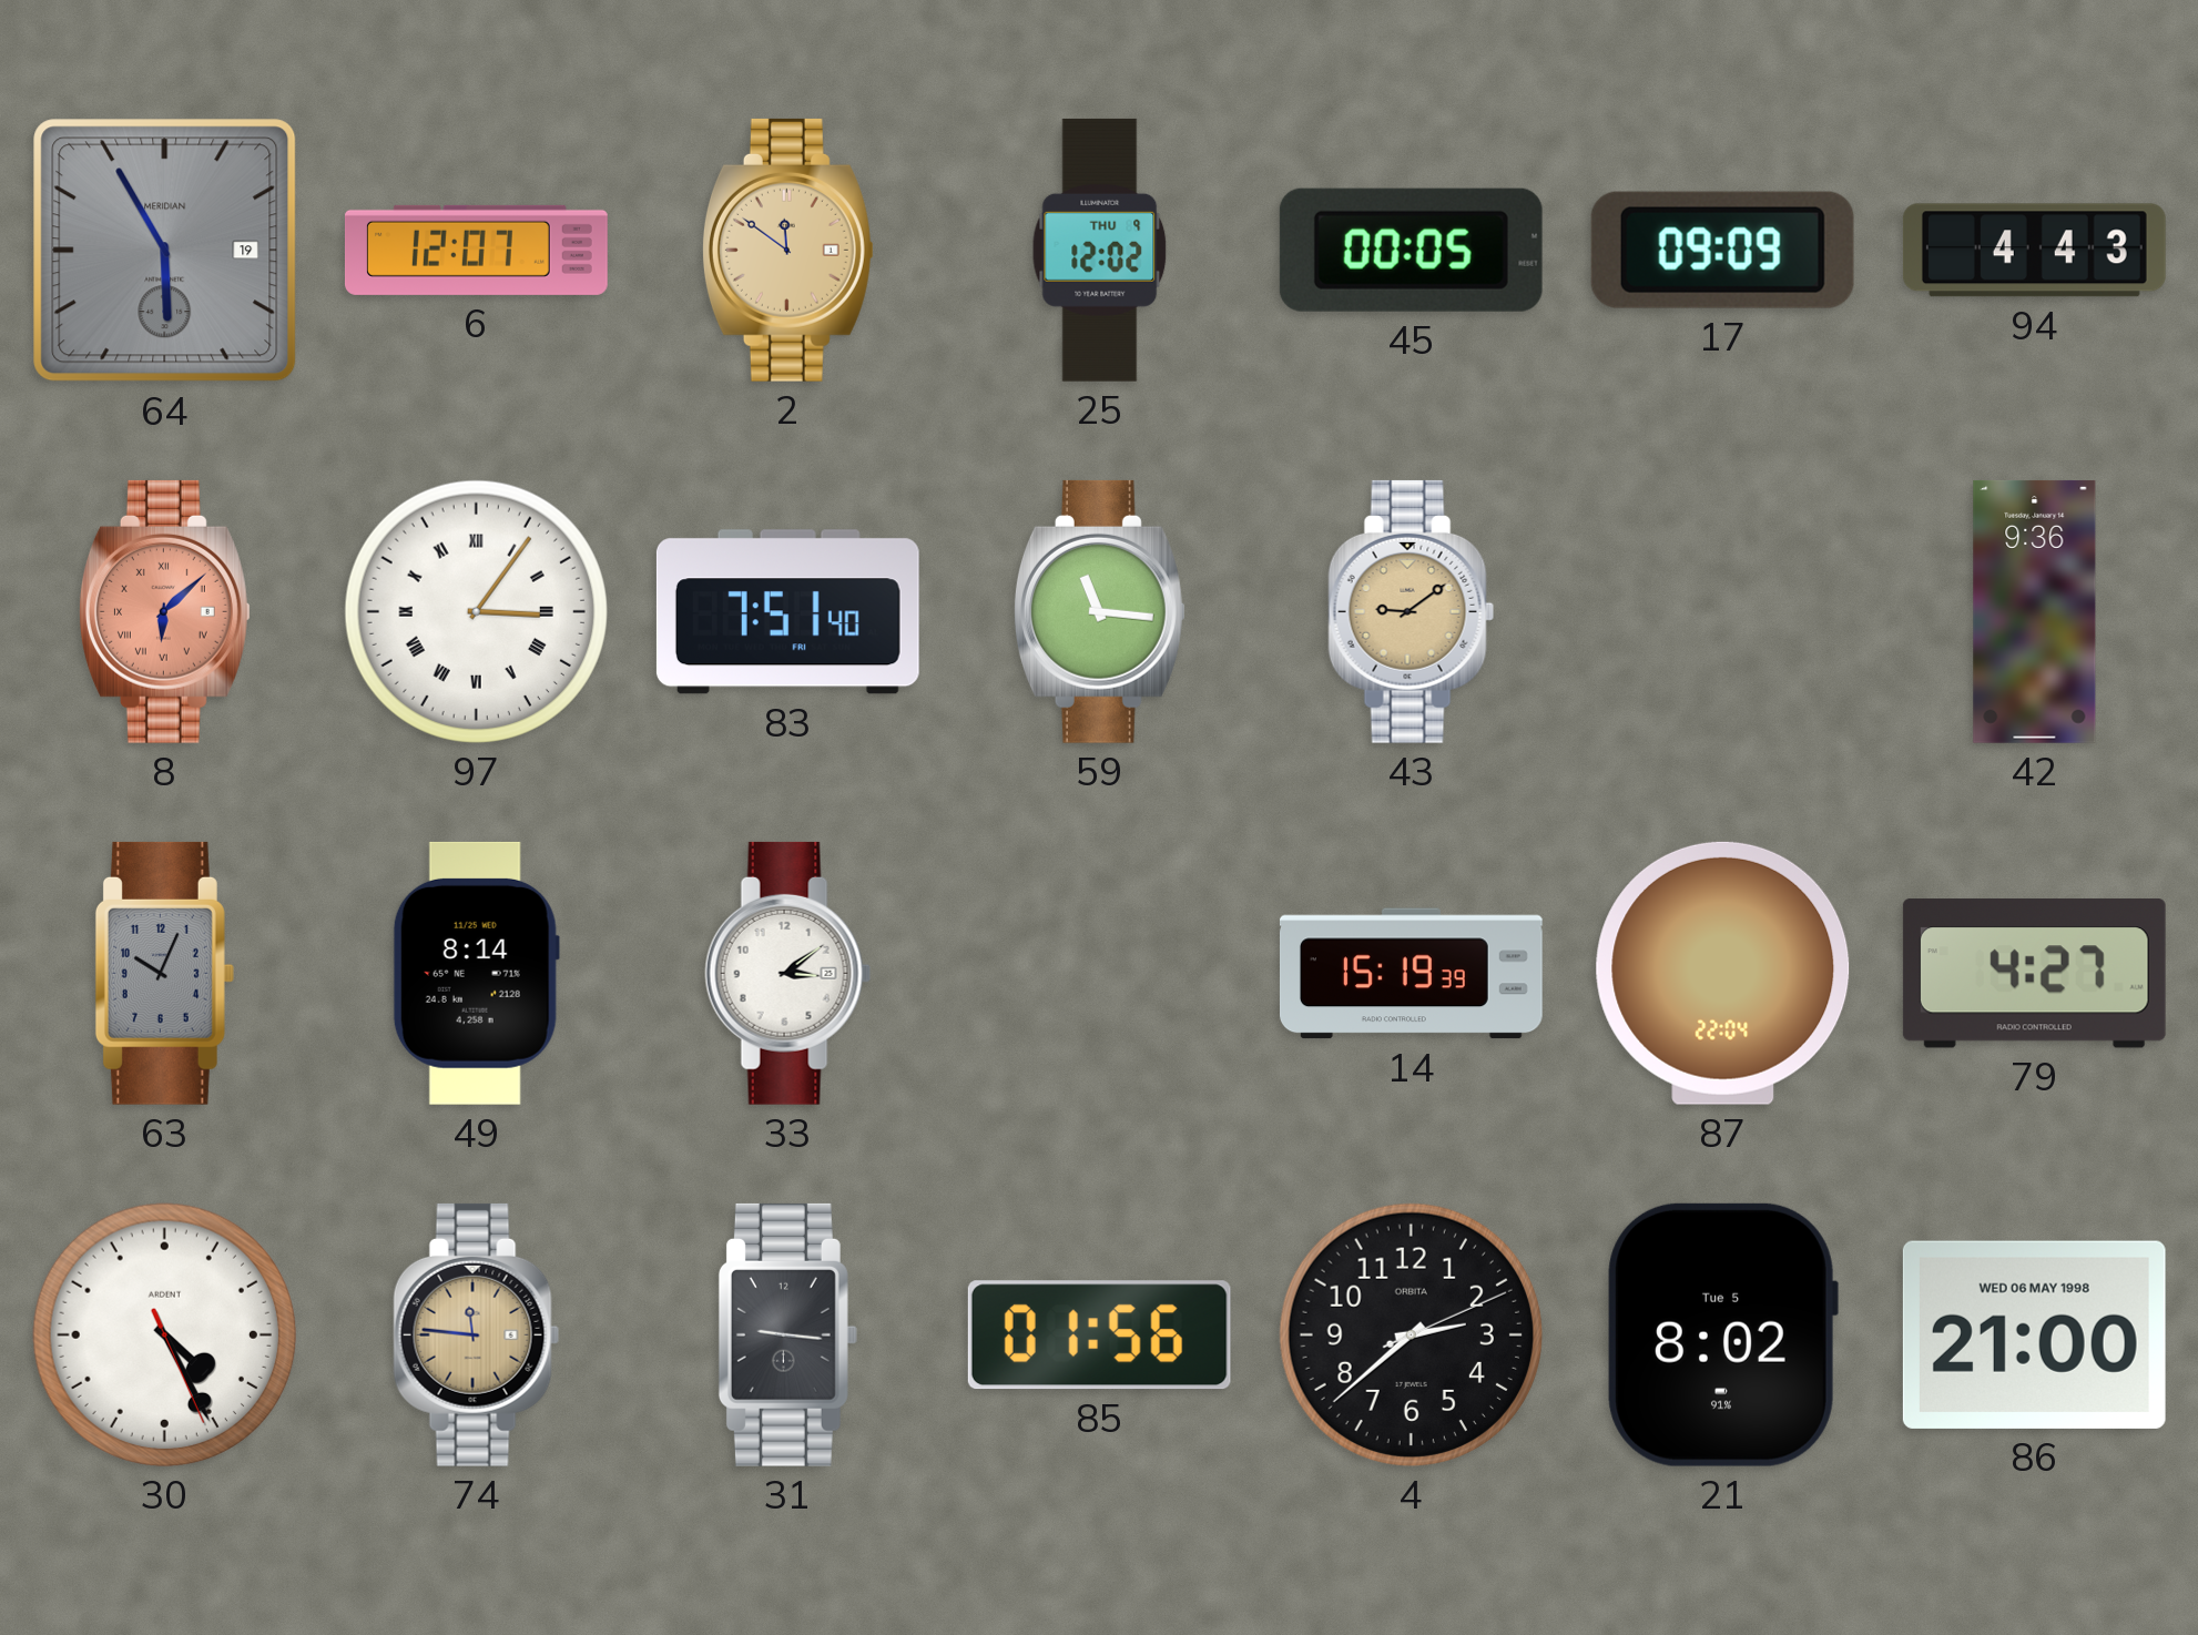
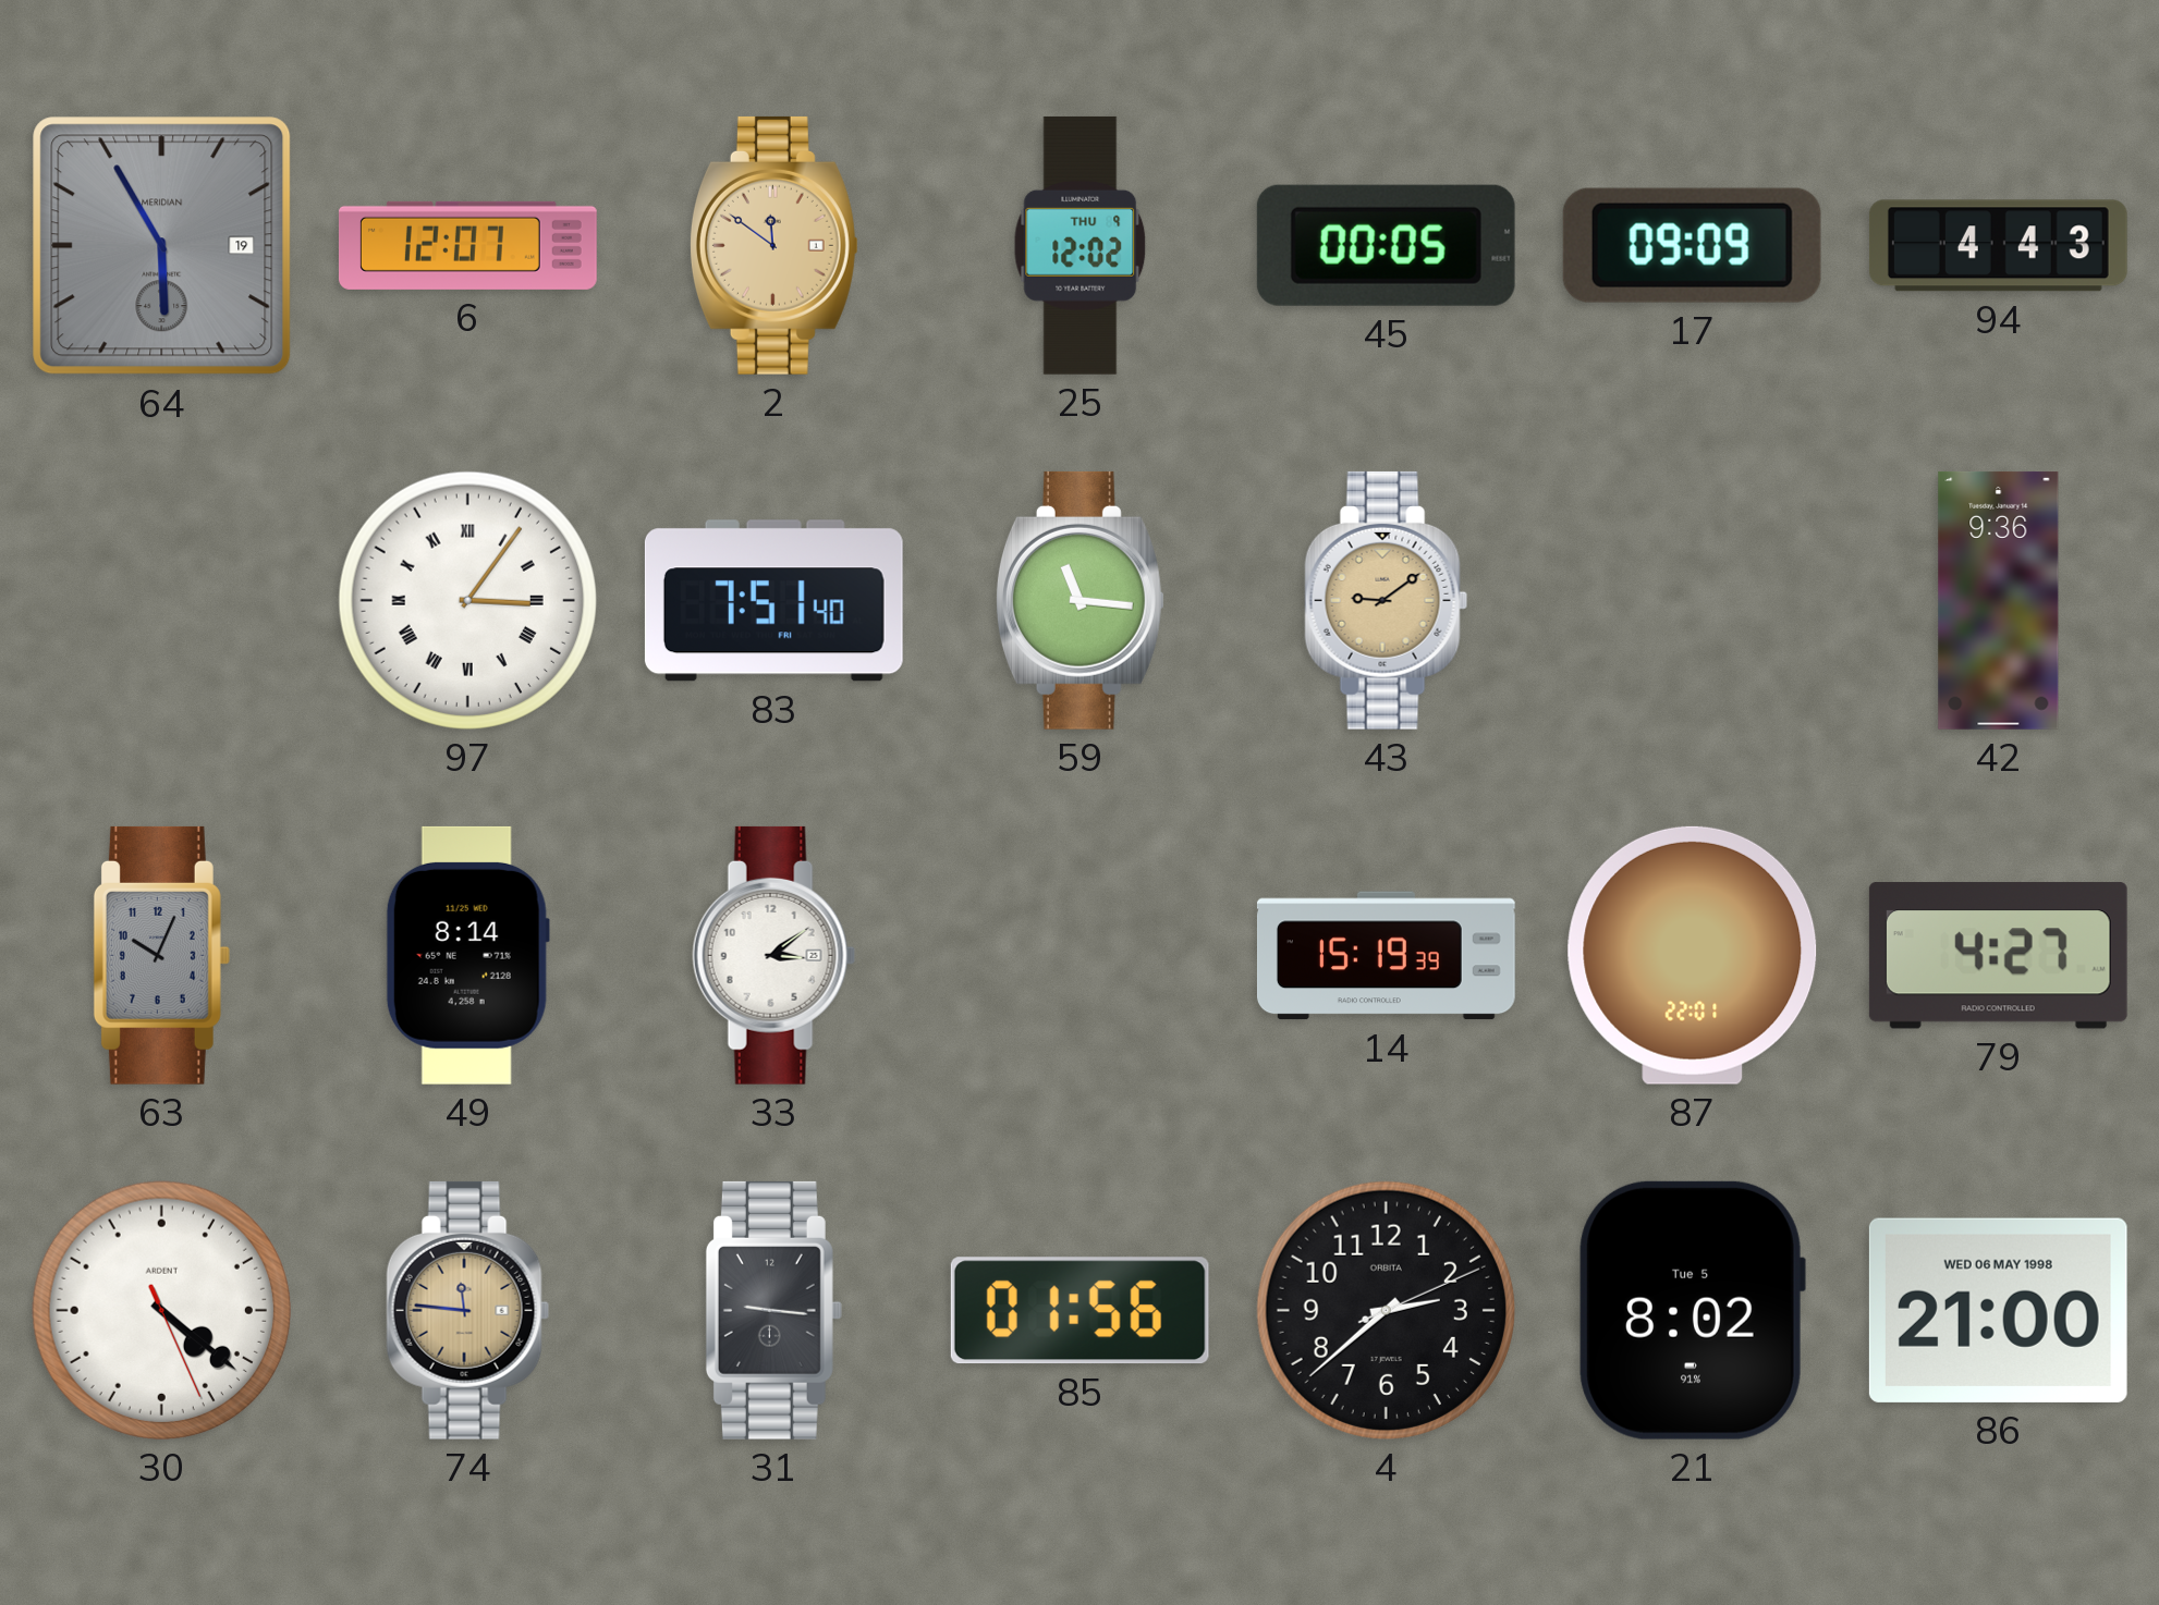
8: 6:08 -> none (164, 611)
87: 22:04 -> 22:01 (1693, 955)
30: 4:25 -> 4:21 (161, 1310)
